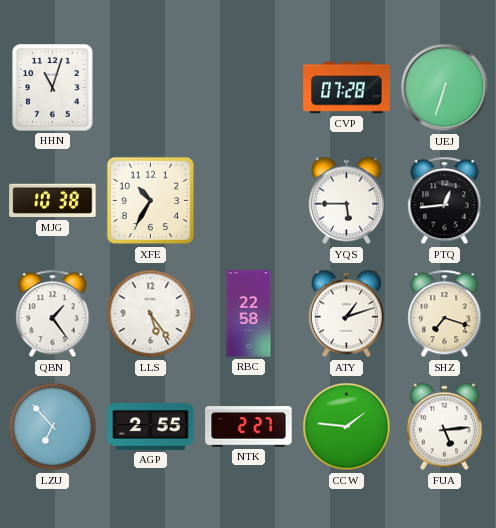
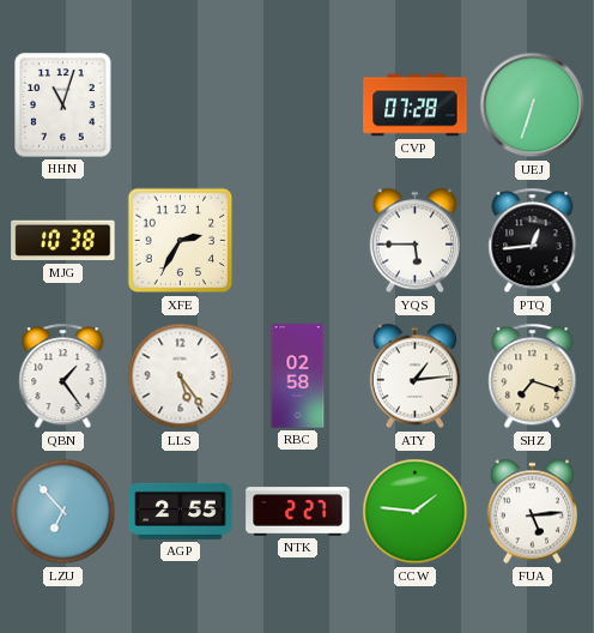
XFE: 10:35 -> 2:35 (181, 241)
RBC: 22:58 -> 02:58 (298, 376)
ATY: 1:12 -> 1:14 (414, 376)
